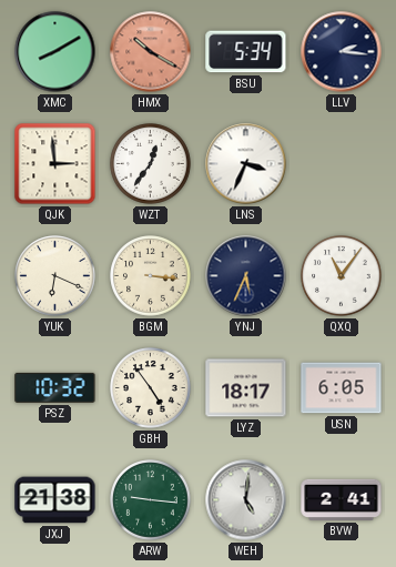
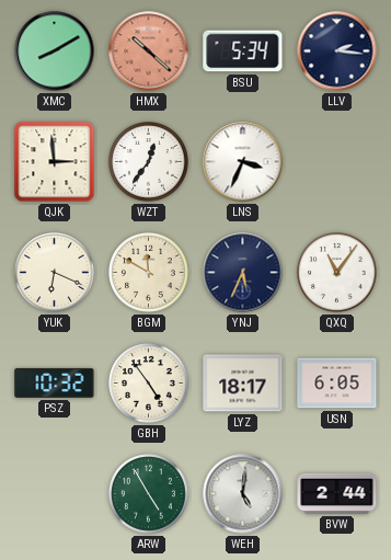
HMX: 10:20 -> 10:22 (149, 52)
BGM: 3:16 -> 11:50 (149, 273)
JXJ: 21:38 -> none (55, 500)
ARW: 9:16 -> 4:55 (149, 494)
BVW: 2:41 -> 2:44 (337, 493)
